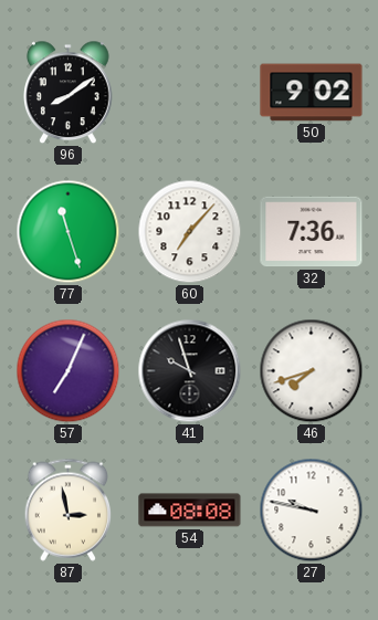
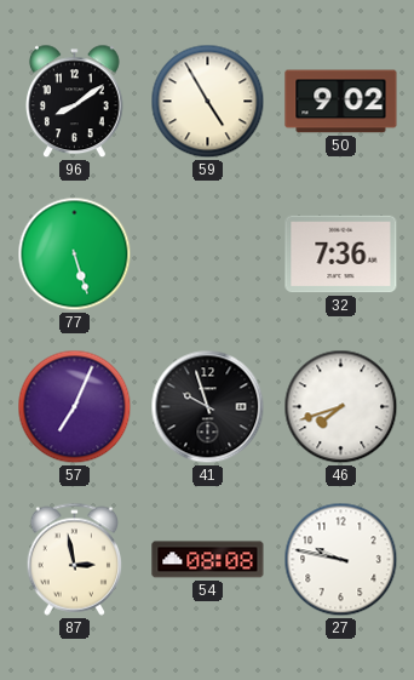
59: none -> 4:55 (208, 102)
77: 11:27 -> 5:27 (75, 255)
60: 7:07 -> none (190, 232)
